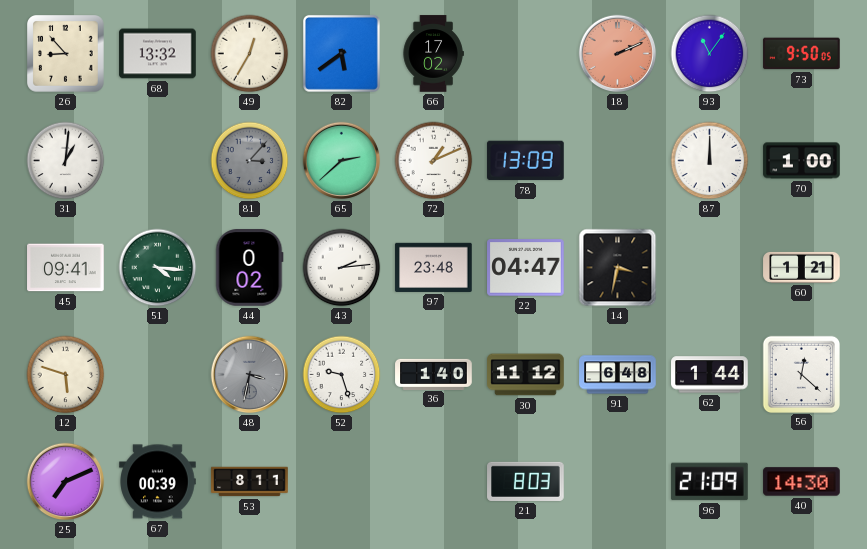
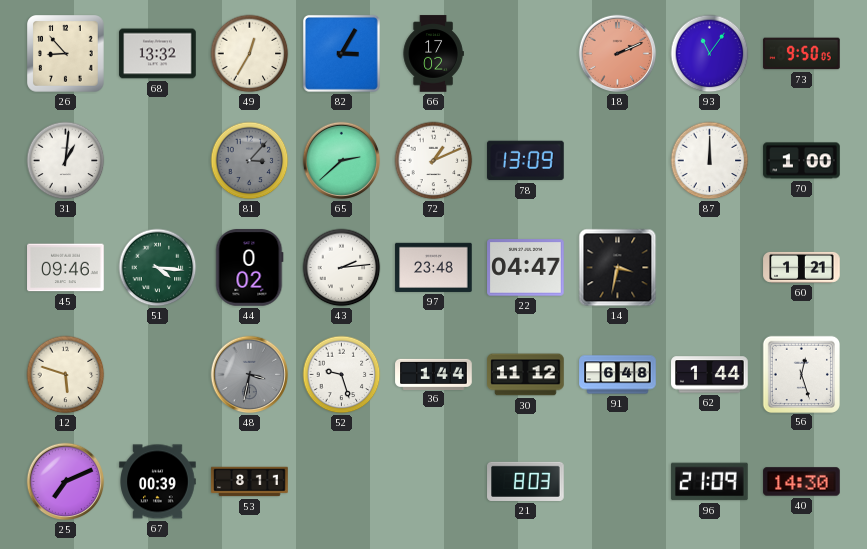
82: 5:39 -> 3:05 (341, 53)
45: 09:41 -> 09:46 (66, 268)
36: 1:40 -> 1:44 (434, 374)
56: 12:22 -> 12:27 (801, 374)
